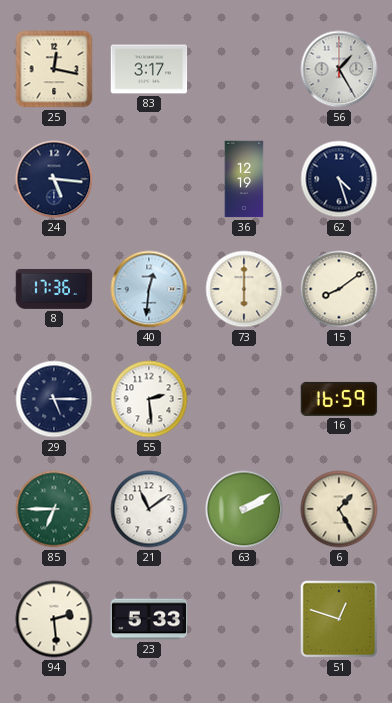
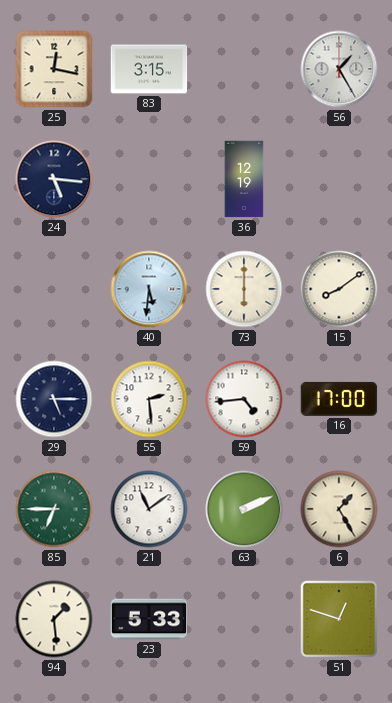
83: 3:17 -> 3:15 (149, 69)
62: 4:27 -> none (339, 179)
8: 17:36 -> none (54, 289)
40: 12:31 -> 5:31 (149, 289)
59: none -> 4:44 (244, 399)
16: 16:59 -> 17:00 (339, 399)
63: 2:10 -> 2:11 (244, 509)
94: 2:29 -> 1:29 (54, 619)
